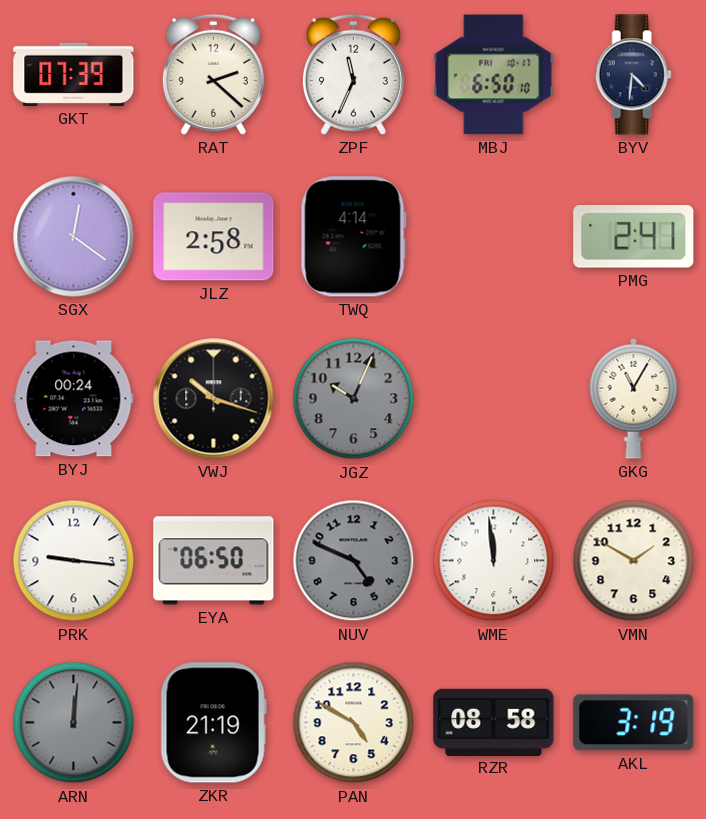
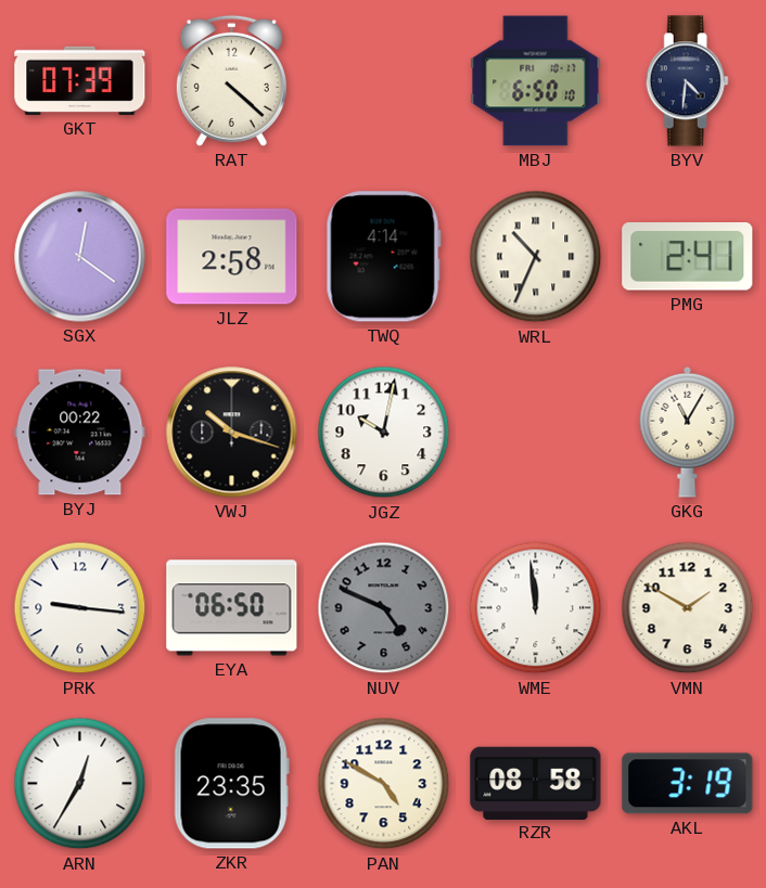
RAT: 2:22 -> 4:22 (231, 80)
ZPF: 11:34 -> none (353, 74)
WRL: none -> 10:34 (536, 257)
BYJ: 00:24 -> 00:22 (80, 433)
JGZ: 10:04 -> 10:02 (384, 433)
JGZ dial: grey -> white (384, 433)
ARN: 12:01 -> 12:35 (80, 784)
ARN dial: grey -> white (80, 784)
ZKR: 21:19 -> 23:35 (231, 784)
